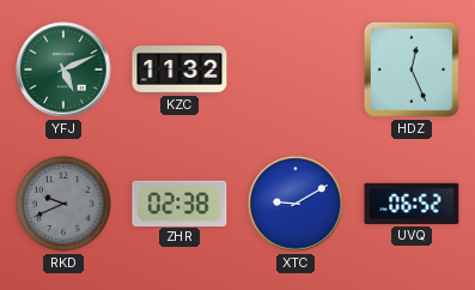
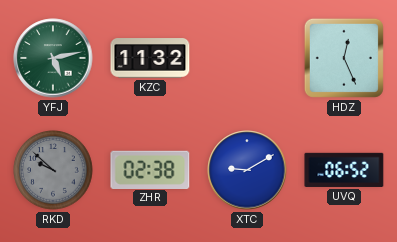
YFJ: 5:11 -> 5:13 (53, 58)
RKD: 9:41 -> 9:52 (53, 170)
